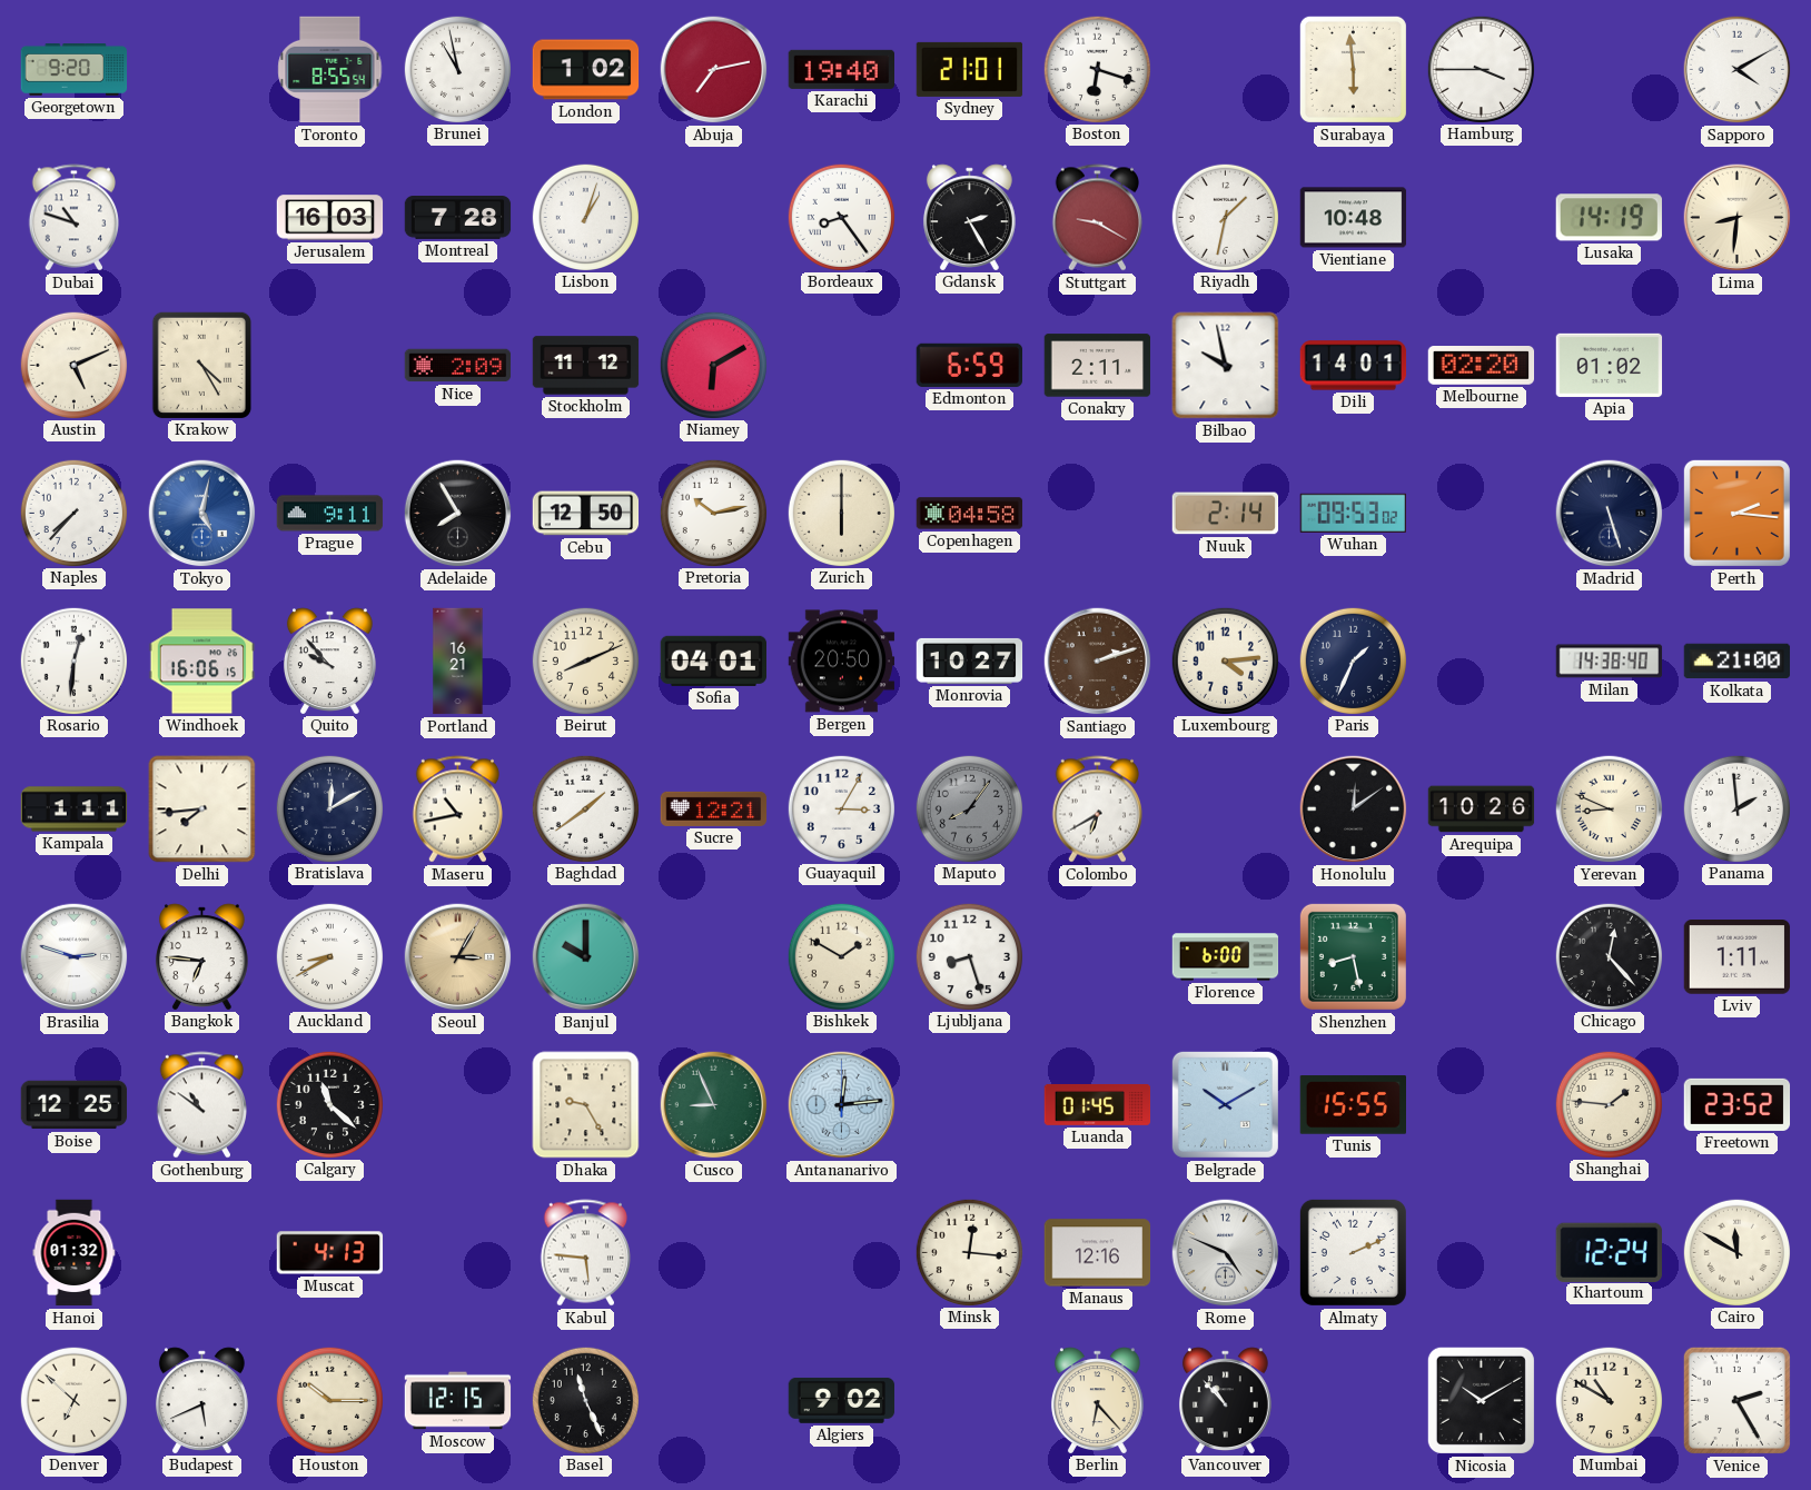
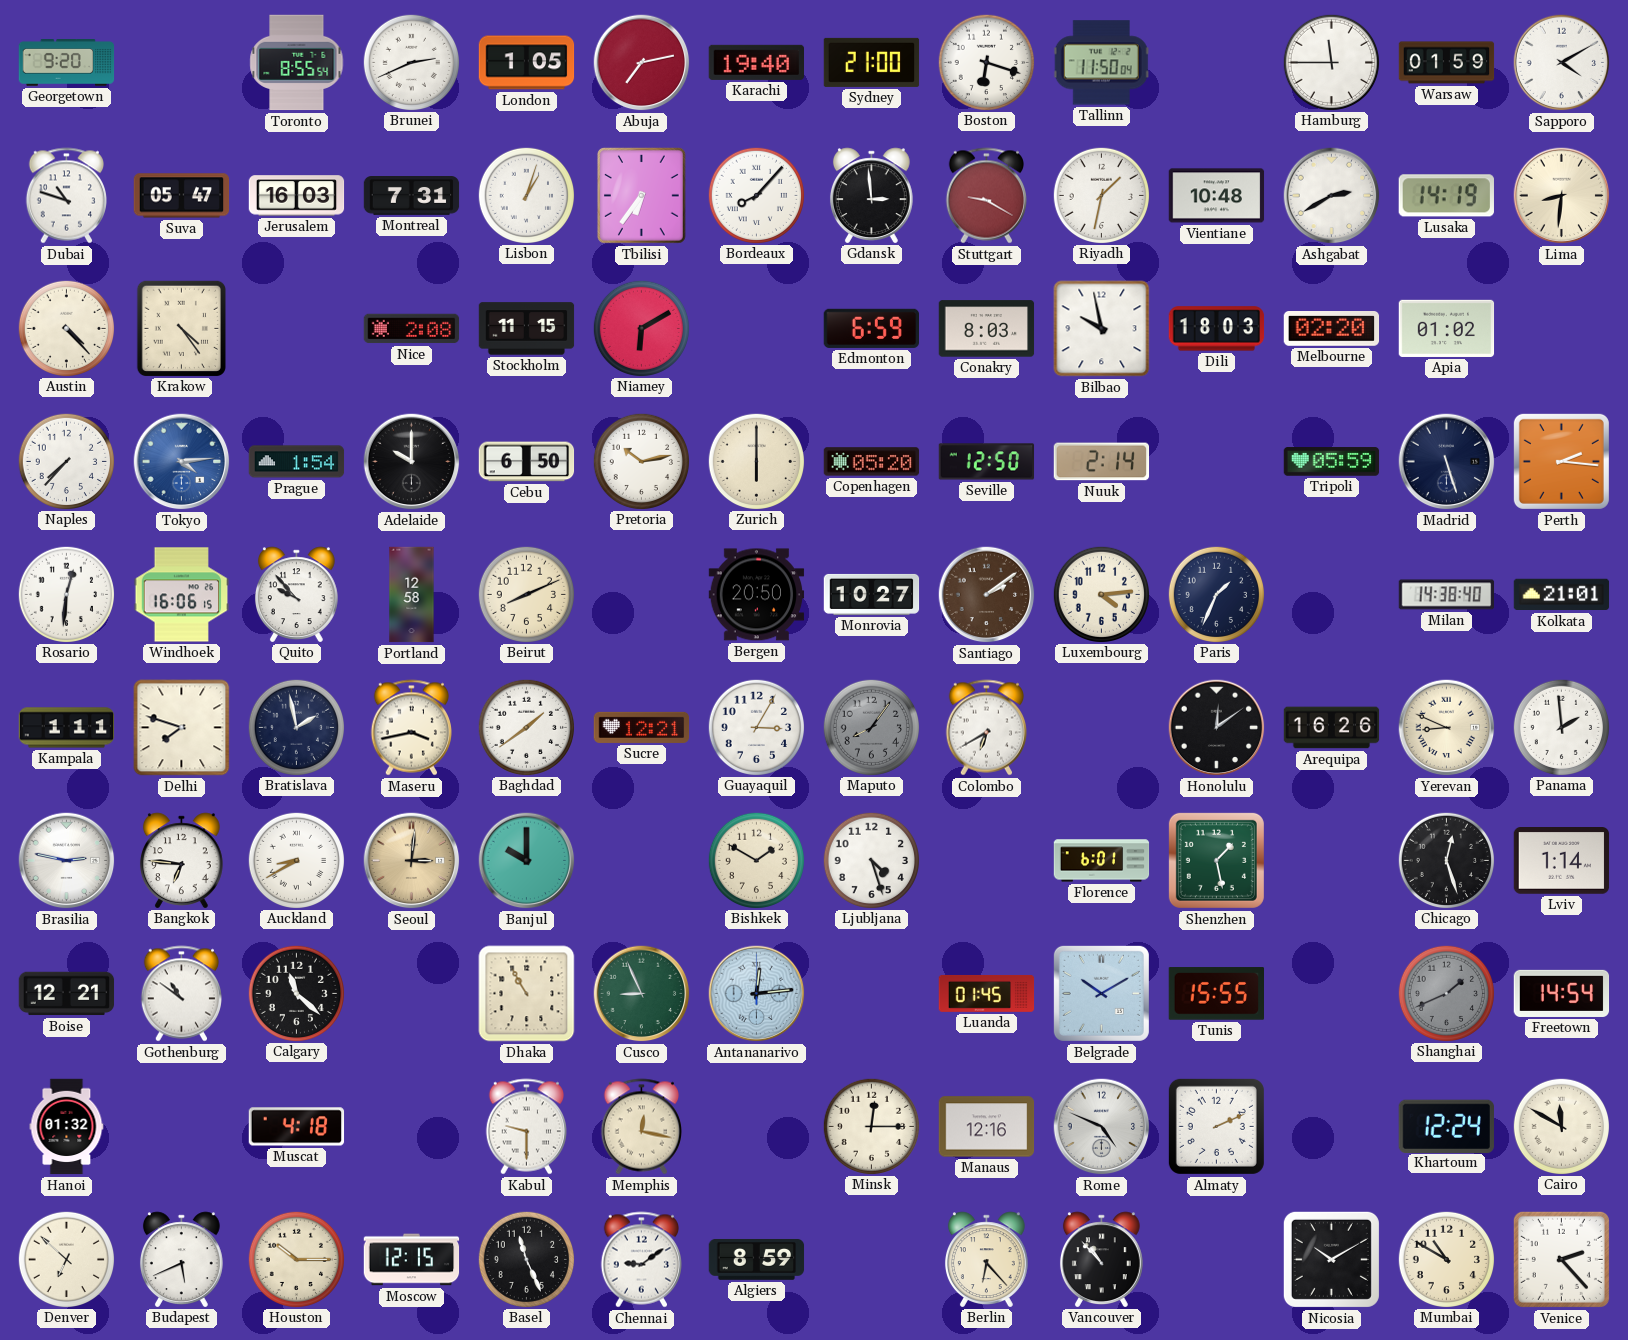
Brunei: 10:58 -> 2:41 (411, 62)
London: 1:02 -> 1:05 (527, 63)
Sydney: 21:01 -> 21:00 (872, 62)
Tallinn: none -> 11:50 (1101, 63)
Surabaya: 5:59 -> none (1353, 69)
Hamburg: 3:45 -> 11:45 (1331, 62)
Warsaw: none -> 01:59 (1447, 63)
Suva: none -> 05:47 (182, 196)
Montreal: 7:28 -> 7:31 (412, 196)
Tbilisi: none -> 6:36 (641, 196)
Bordeaux: 8:24 -> 8:07 (756, 195)
Gdansk: 2:25 -> 2:59 (871, 195)
Ashgabat: none -> 2:40 (1332, 196)
Austin: 5:11 -> 4:23 (66, 328)
Krakow: 4:25 -> 4:24 (181, 328)
Nice: 2:09 -> 2:08 (412, 329)
Stockholm: 11:12 -> 11:15 (527, 329)
Conakry: 2:11 -> 8:03 (987, 329)
Dili: 14:01 -> 18:03 (1217, 329)
Tokyo: 5:02 -> 4:14 (182, 462)
Prague: 9:11 -> 1:54 (297, 462)
Adelaide: 7:55 -> 10:00 (412, 462)
Cebu: 12:50 -> 6:50 (527, 462)
Copenhagen: 04:58 -> 05:20 (872, 462)
Seville: none -> 12:50 (987, 462)
Wuhan: 09:53 -> none (1354, 513)
Tripoli: none -> 05:59 (1332, 462)
Portland: 16:21 -> 12:58 (412, 595)
Sofia: 04:01 -> none (714, 660)
Santiago: 2:12 -> 2:09 (987, 595)
Kolkata: 21:00 -> 21:01 (1562, 595)
Delhi: 7:44 -> 7:48 (182, 728)
Bratislava: 12:10 -> 1:58 (296, 727)
Maseru: 10:43 -> 3:43 (411, 728)
Arequipa: 10:26 -> 16:26 (1332, 728)
Brasilia: 2:48 -> 2:47 (67, 861)
Seoul: 3:05 -> 3:01 (412, 861)
Ljubljana: 8:27 -> 4:27 (871, 860)
Florence: 6:00 -> 6:01 (1102, 861)
Shenzhen: 8:28 -> 1:28 (1216, 860)
Chicago: 12:23 -> 12:27 (1446, 860)
Lviv: 1:11 -> 1:14 (1562, 861)
Boise: 12:25 -> 12:21 (67, 994)
Dhaka: 9:25 -> 10:55 (527, 994)
Shanghai: 1:46 -> 1:41 (1446, 993)
Shanghai dial: cream -> grey (1446, 993)
Freetown: 23:52 -> 14:54 (1562, 993)
Muscat: 4:13 -> 4:18 (297, 1127)
Kabul: 5:46 -> 9:30 (526, 1127)
Memphis: none -> 12:17 (641, 1127)
Minsk: 12:16 -> 12:15 (871, 1126)
Chennai: none -> 9:09 (641, 1260)
Algiers: 9:02 -> 8:59 (757, 1259)
Venice: 2:25 -> 2:23 (1561, 1259)
